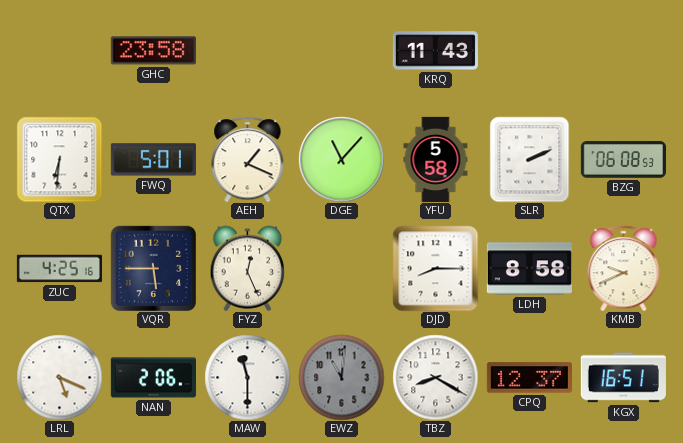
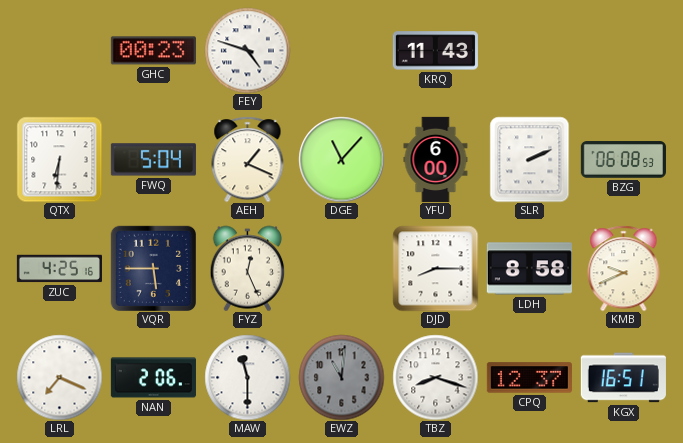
GHC: 23:58 -> 00:23 (153, 51)
FEY: none -> 4:48 (247, 50)
FWQ: 5:01 -> 5:04 (153, 160)
YFU: 5:58 -> 6:00 (436, 159)
LRL: 5:19 -> 7:19 (59, 377)
TBZ: 8:20 -> 8:18 (435, 377)
